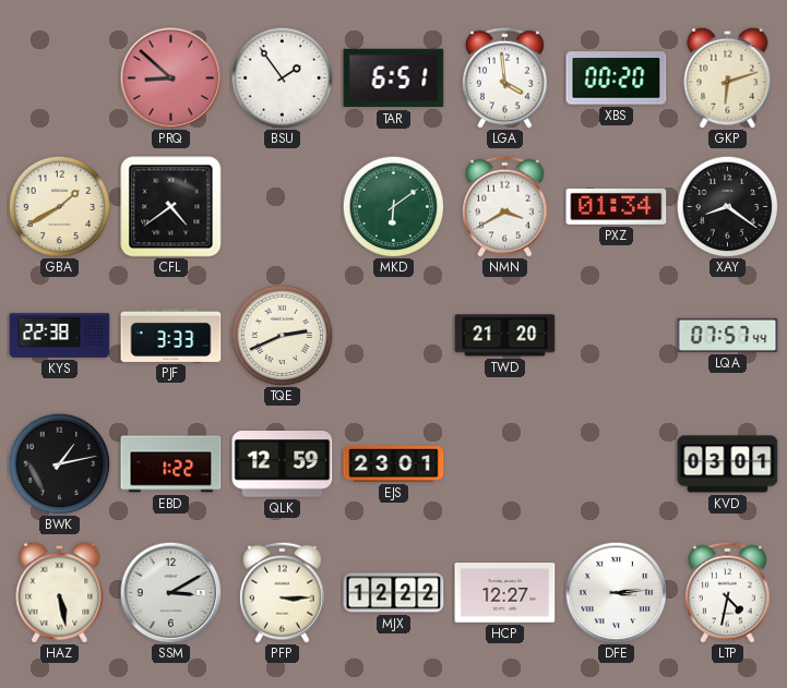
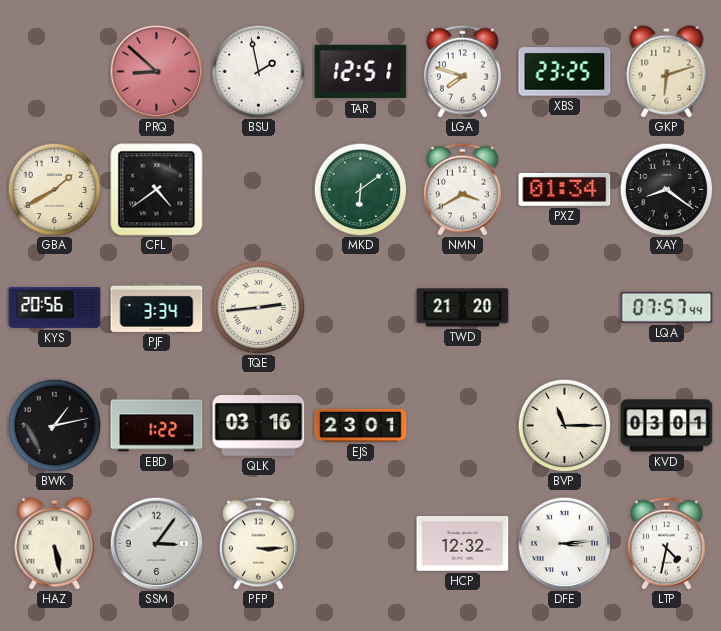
BSU: 1:54 -> 1:58 (258, 71)
TAR: 6:51 -> 12:51 (361, 72)
LGA: 3:59 -> 7:48 (463, 71)
XBS: 00:20 -> 23:25 (565, 72)
KYS: 22:38 -> 20:56 (55, 307)
PJF: 3:33 -> 3:34 (157, 307)
TQE: 2:41 -> 2:44 (258, 307)
QLK: 12:59 -> 03:16 (259, 426)
BVP: none -> 11:15 (564, 425)
SSM: 3:10 -> 3:06 (156, 543)
MJX: 12:22 -> none (394, 593)
HCP: 12:27 -> 12:32 (463, 544)
